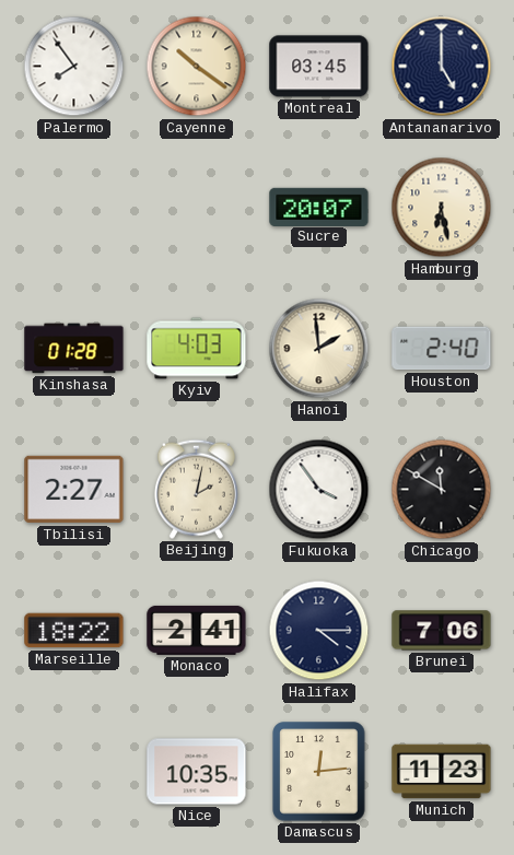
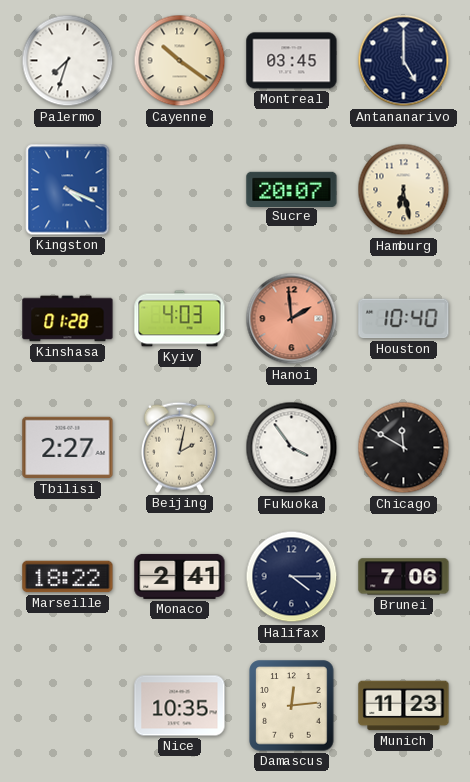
Palermo: 7:54 -> 7:33 (68, 61)
Kingston: none -> 4:19 (68, 190)
Hanoi dial: cream -> salmon (292, 319)
Houston: 2:40 -> 10:40 (404, 319)
